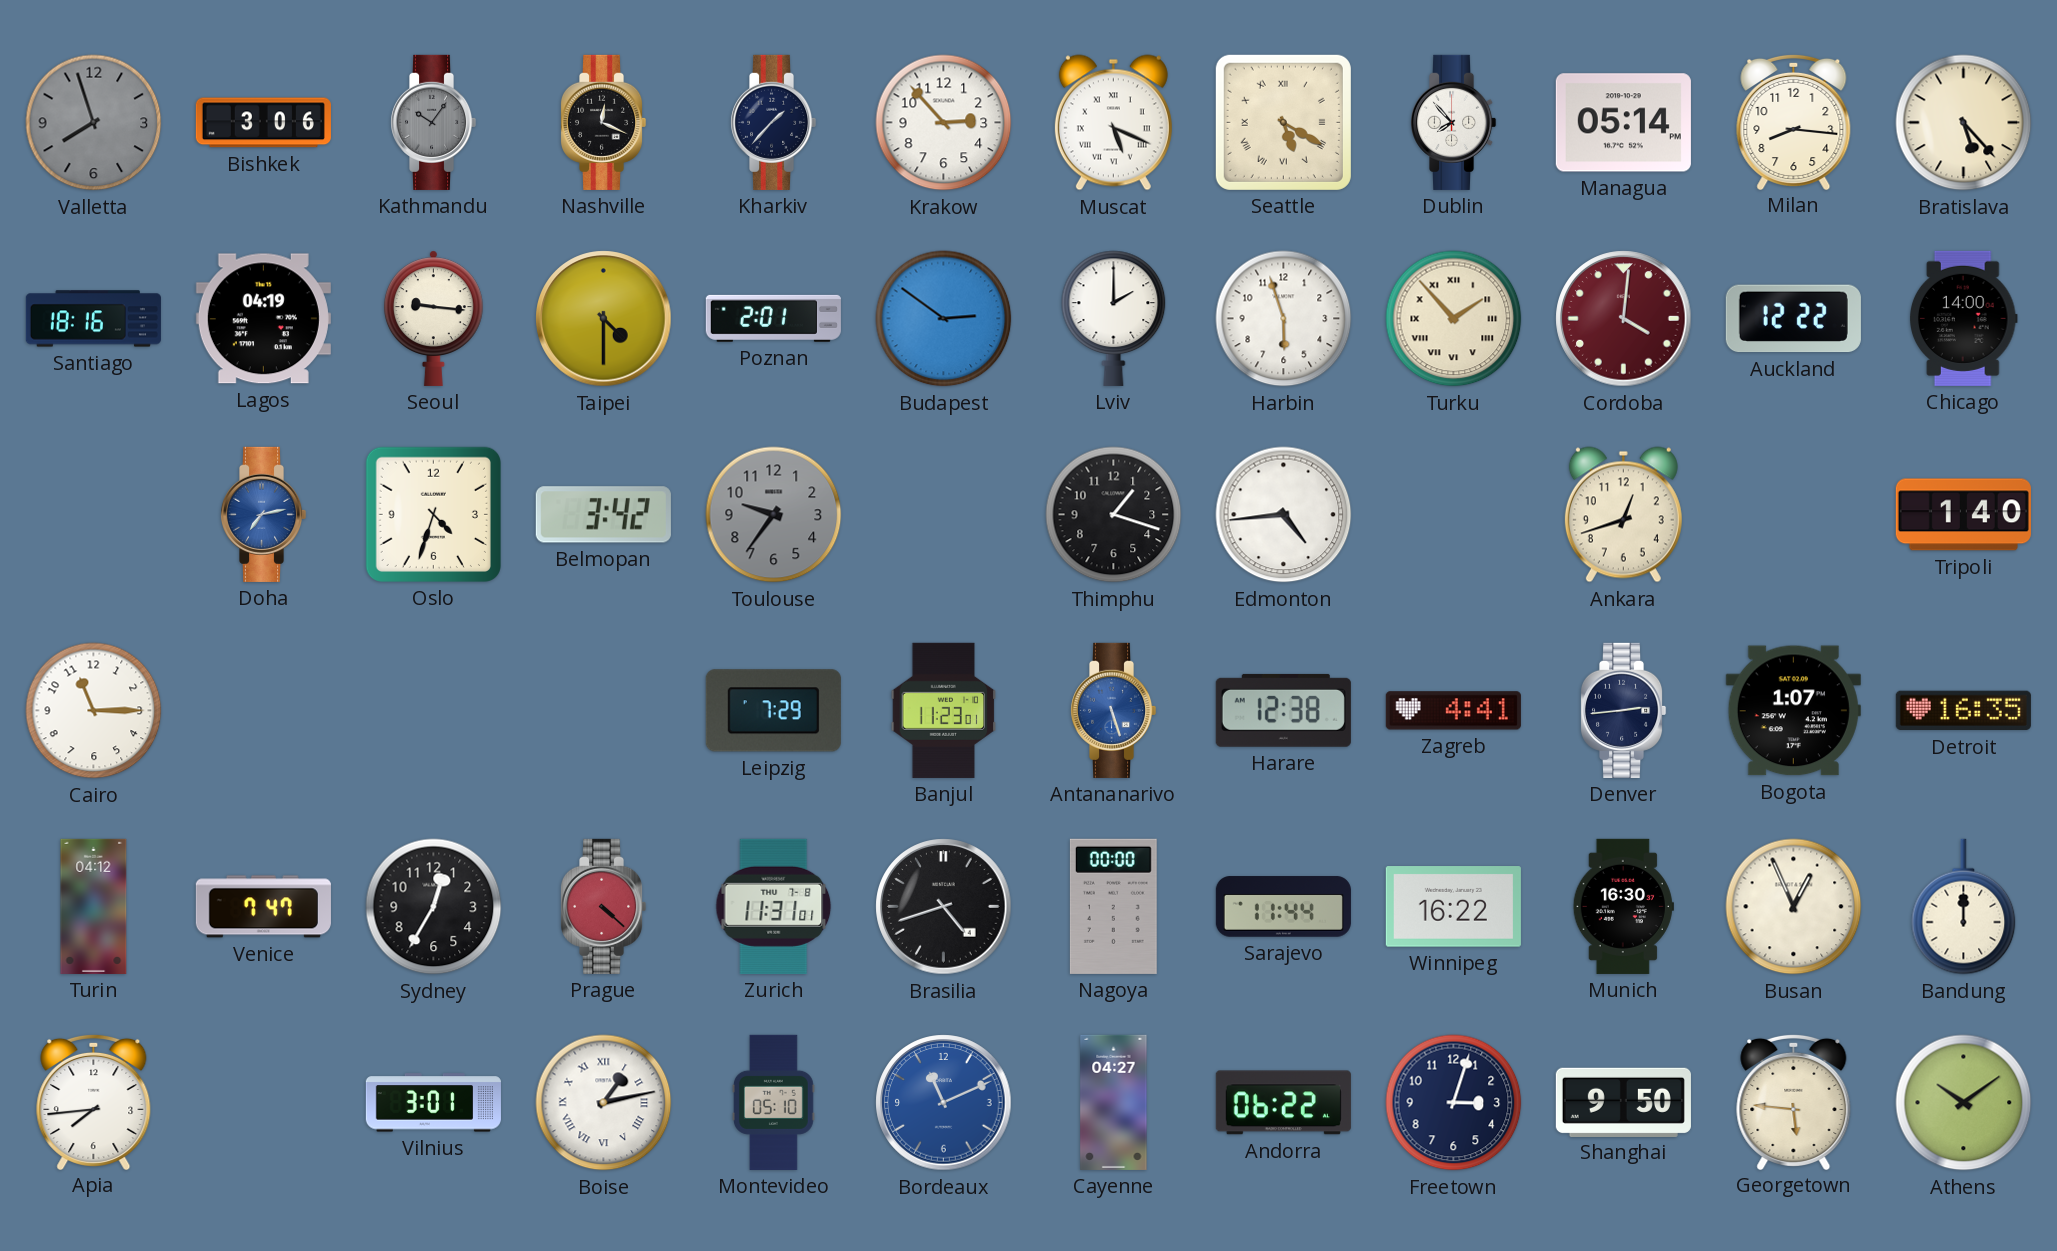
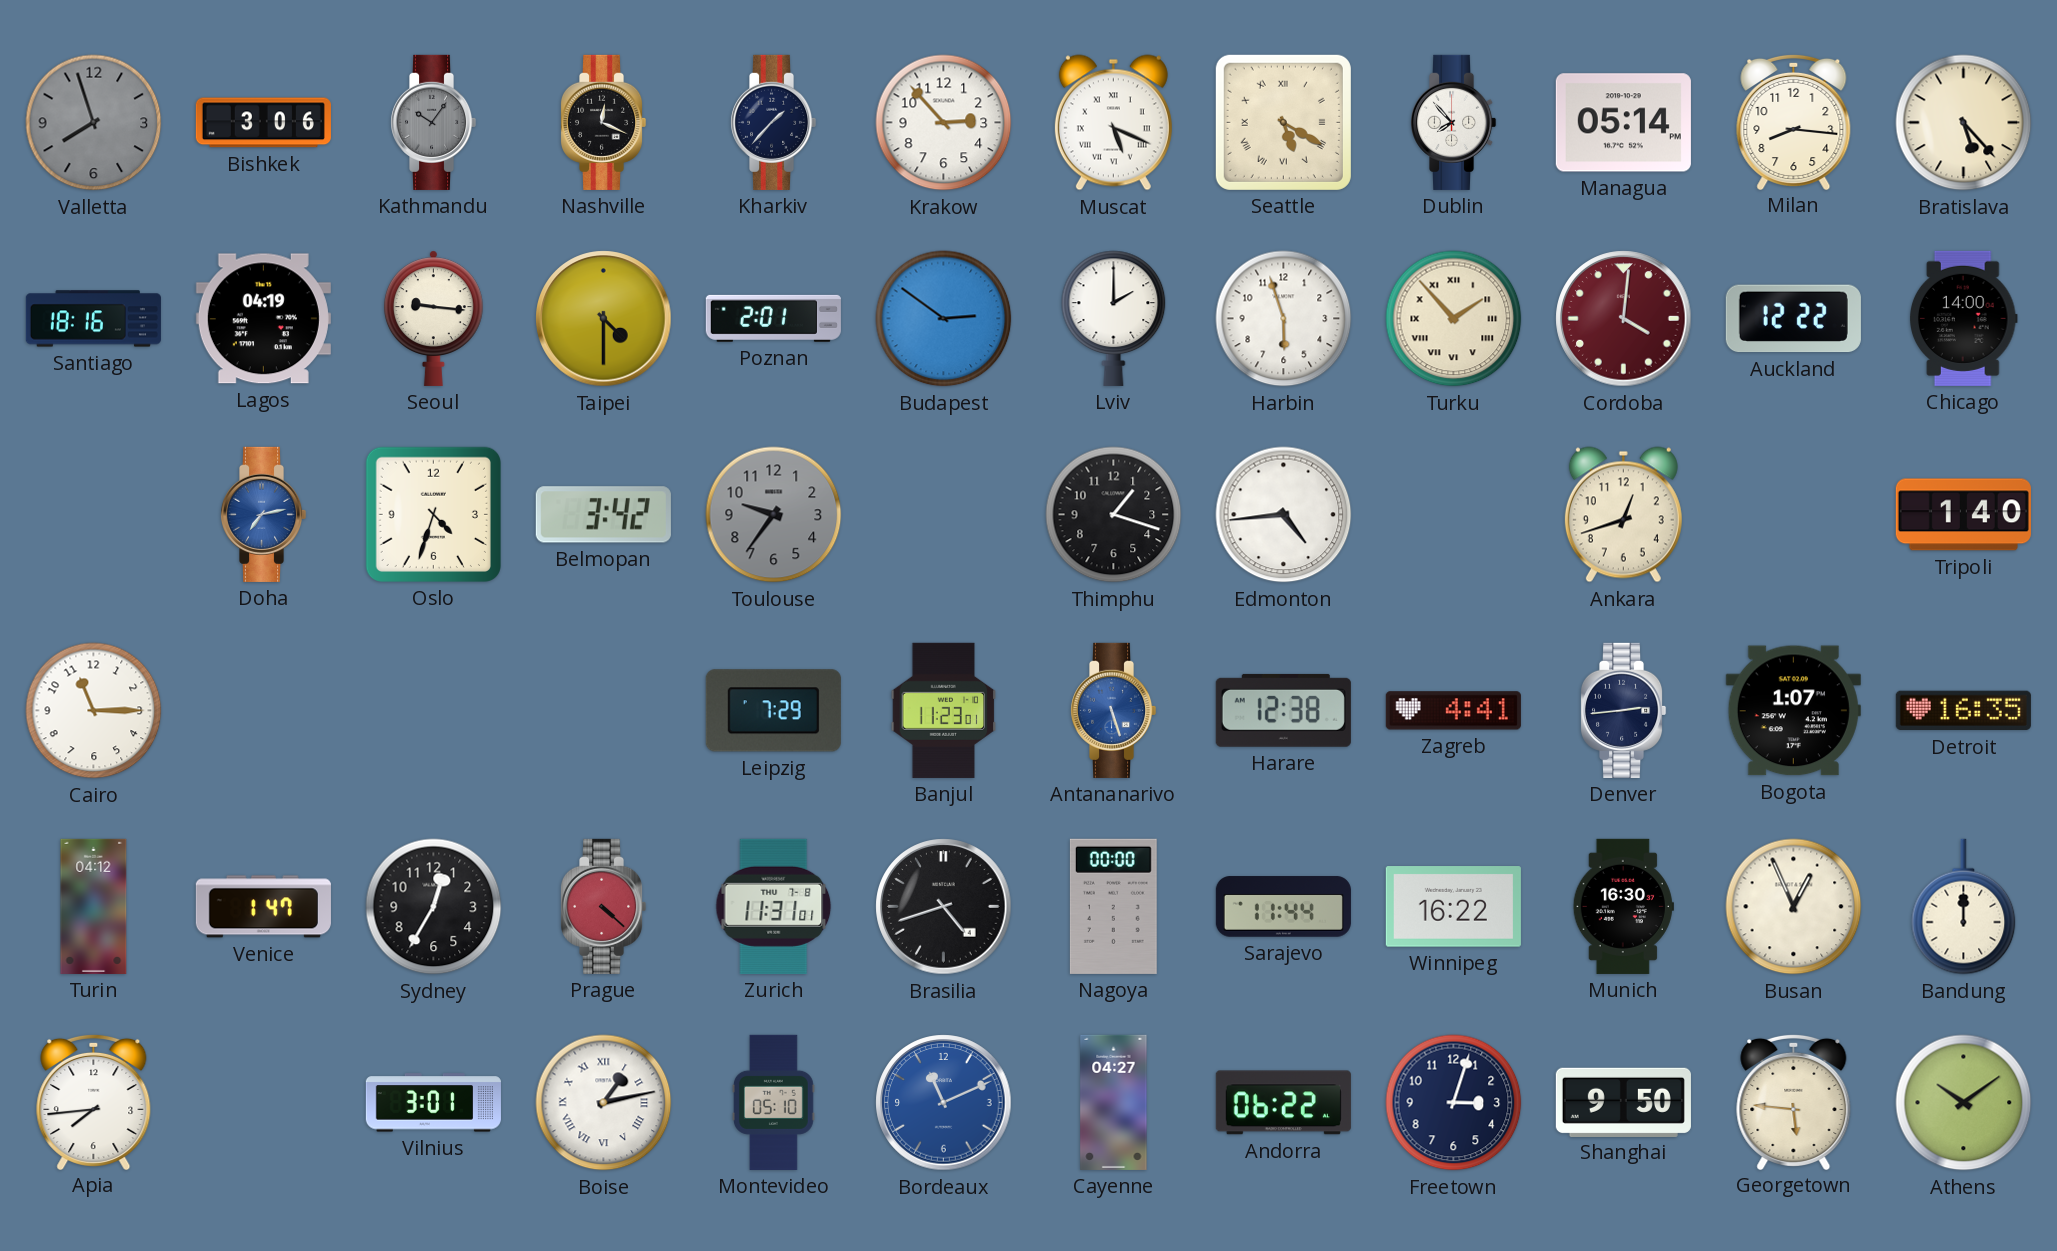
Venice: 7:47 -> 1:47 (263, 907)
